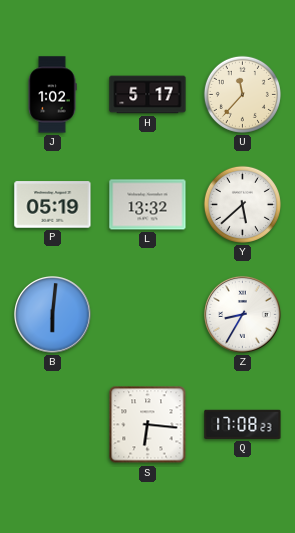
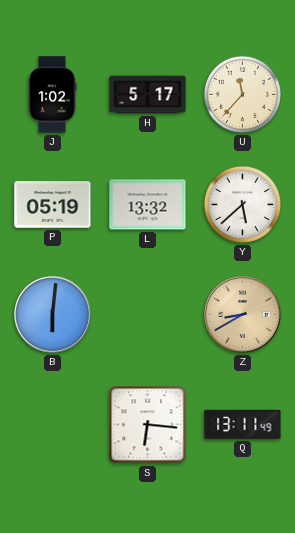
Z: 8:35 -> 8:40 (243, 315)
Z dial: white -> champagne (243, 315)
Q: 17:08 -> 13:11 (243, 424)
